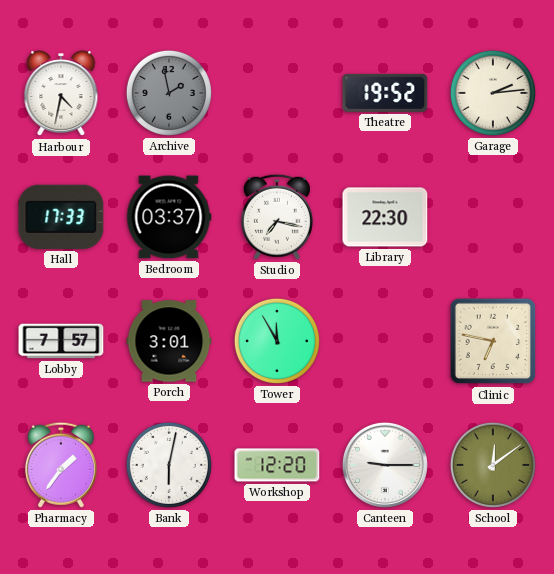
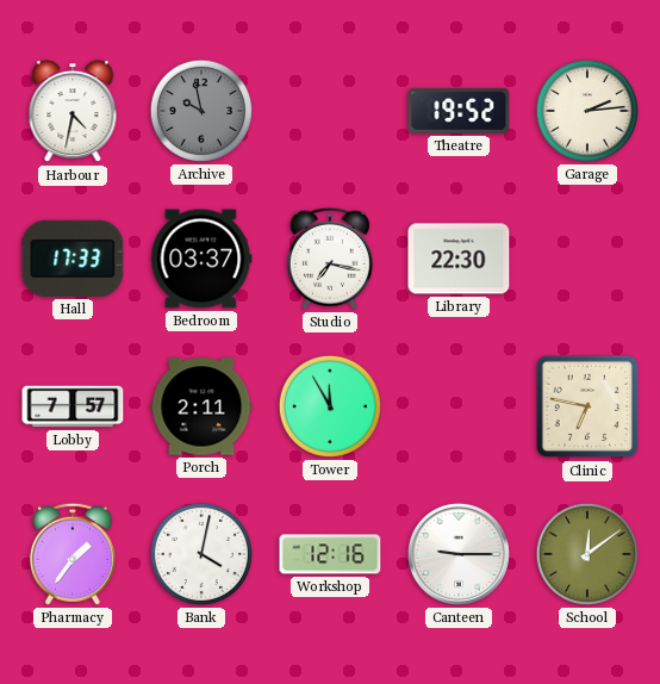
Archive: 1:58 -> 9:58 (201, 111)
Porch: 3:01 -> 2:11 (201, 406)
Bank: 6:02 -> 4:02 (201, 554)
Workshop: 12:20 -> 12:16 (330, 554)
